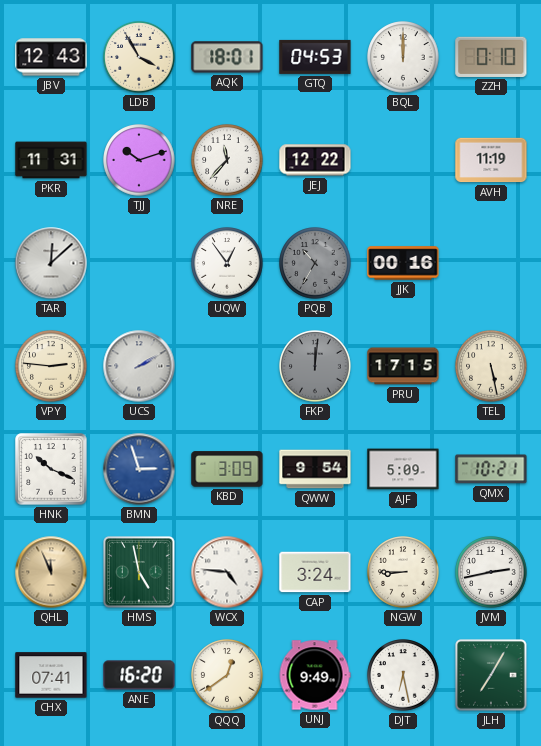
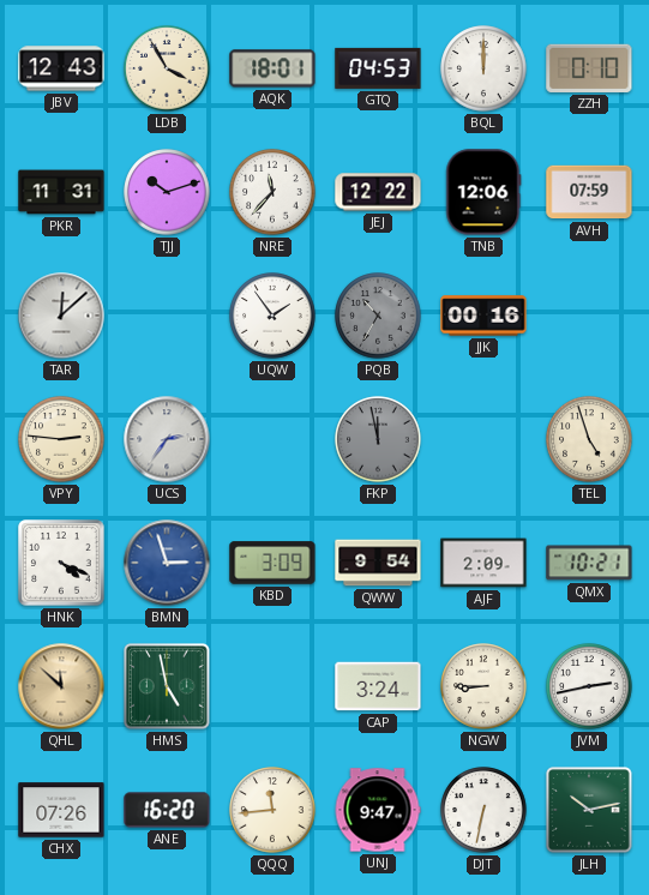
TNB: none -> 12:06 (483, 192)
AVH: 11:19 -> 07:59 (589, 192)
UQW: 12:54 -> 1:54 (272, 316)
UCS: 2:10 -> 2:36 (167, 439)
FKP: 12:01 -> 11:58 (378, 439)
PRU: 17:15 -> none (403, 366)
TEL: 5:28 -> 4:57 (589, 439)
HNK: 10:19 -> 4:19 (61, 563)
AJF: 5:09 -> 2:09 (483, 563)
QHL: 11:56 -> 11:52 (61, 686)
WCX: 4:46 -> none (227, 572)
CHX: 07:41 -> 07:26 (61, 810)
QQQ: 12:39 -> 11:44 (272, 810)
UNJ: 9:49 -> 9:47 (378, 810)
DJT: 6:28 -> 6:32 (483, 810)
JLH: 7:05 -> 10:13 (589, 810)
